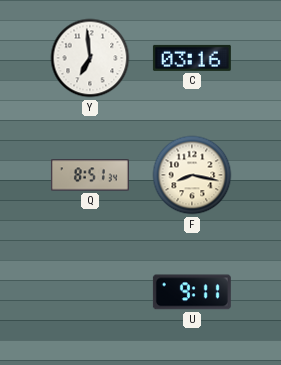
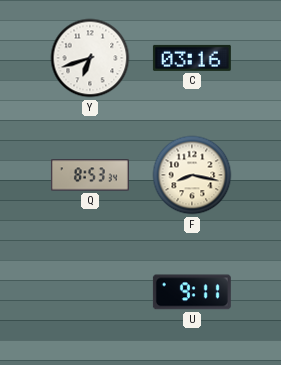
Y: 6:59 -> 6:42 (90, 58)
Q: 8:51 -> 8:53 (90, 175)
